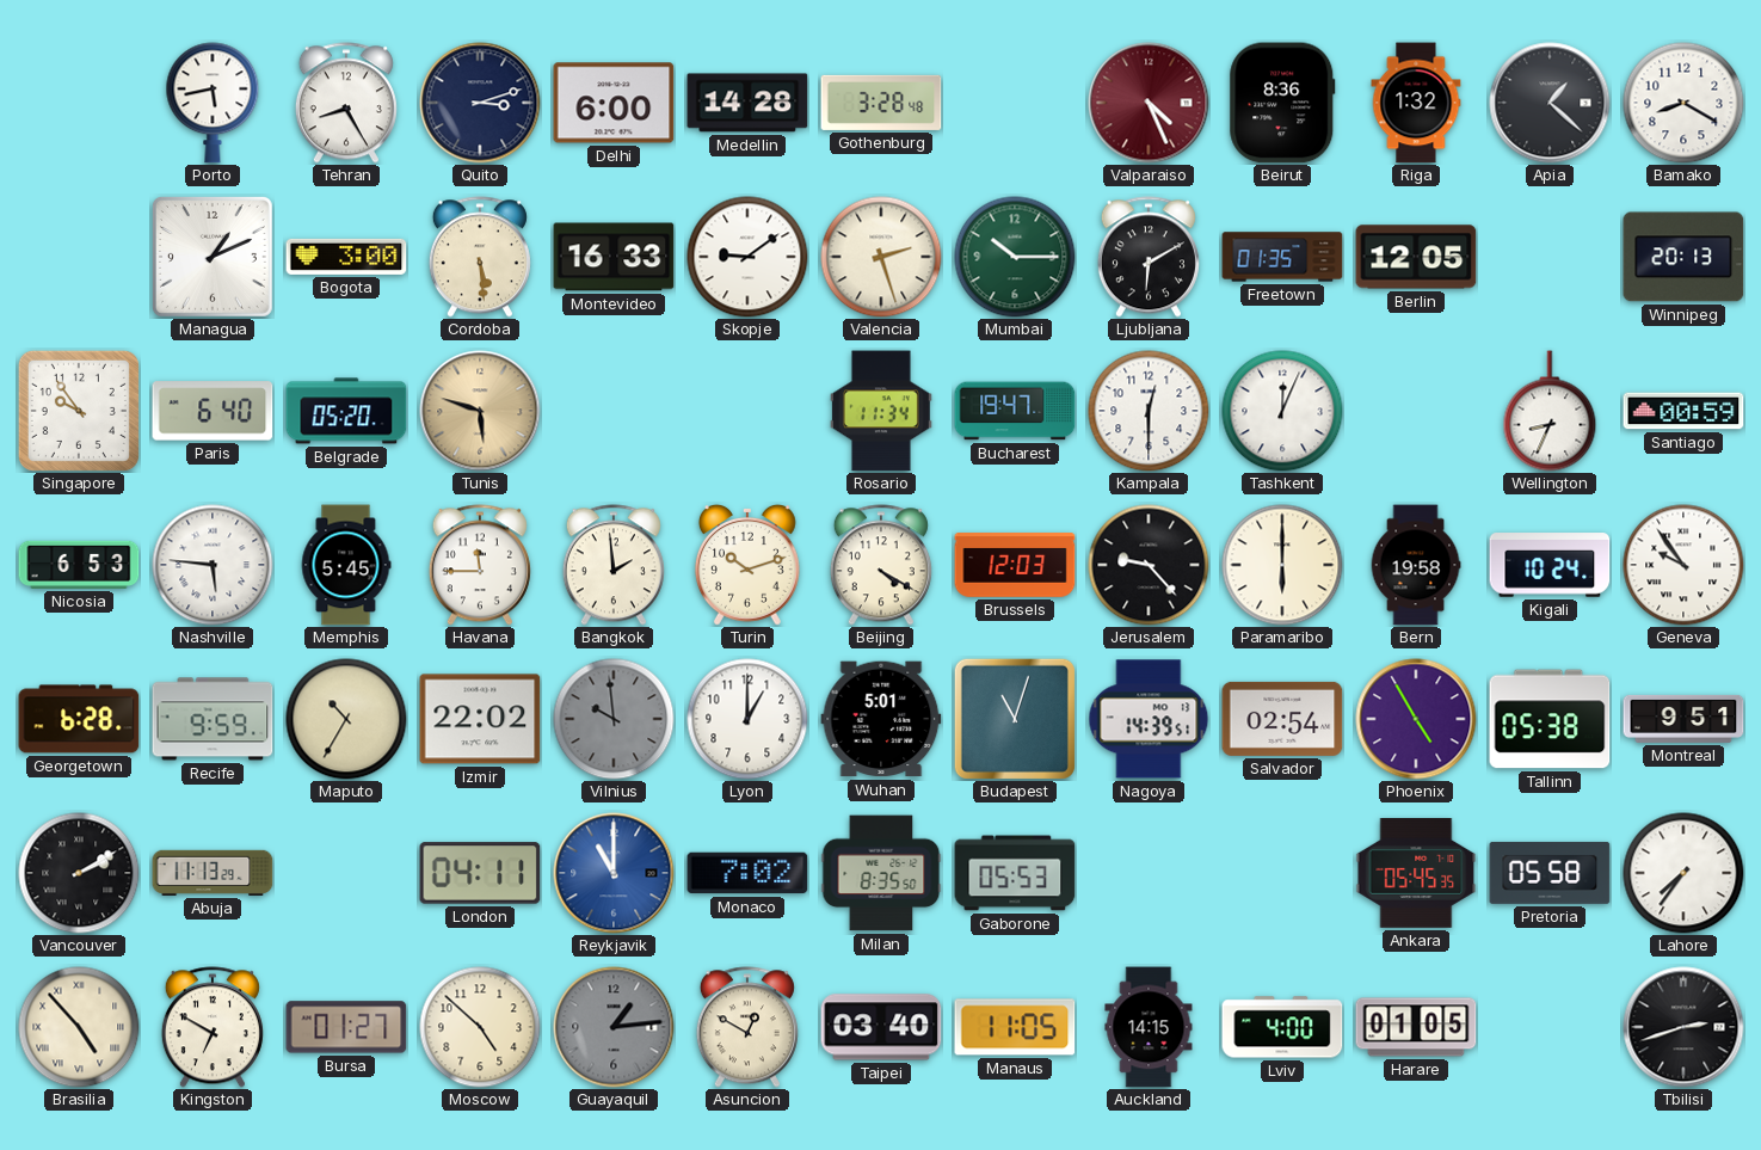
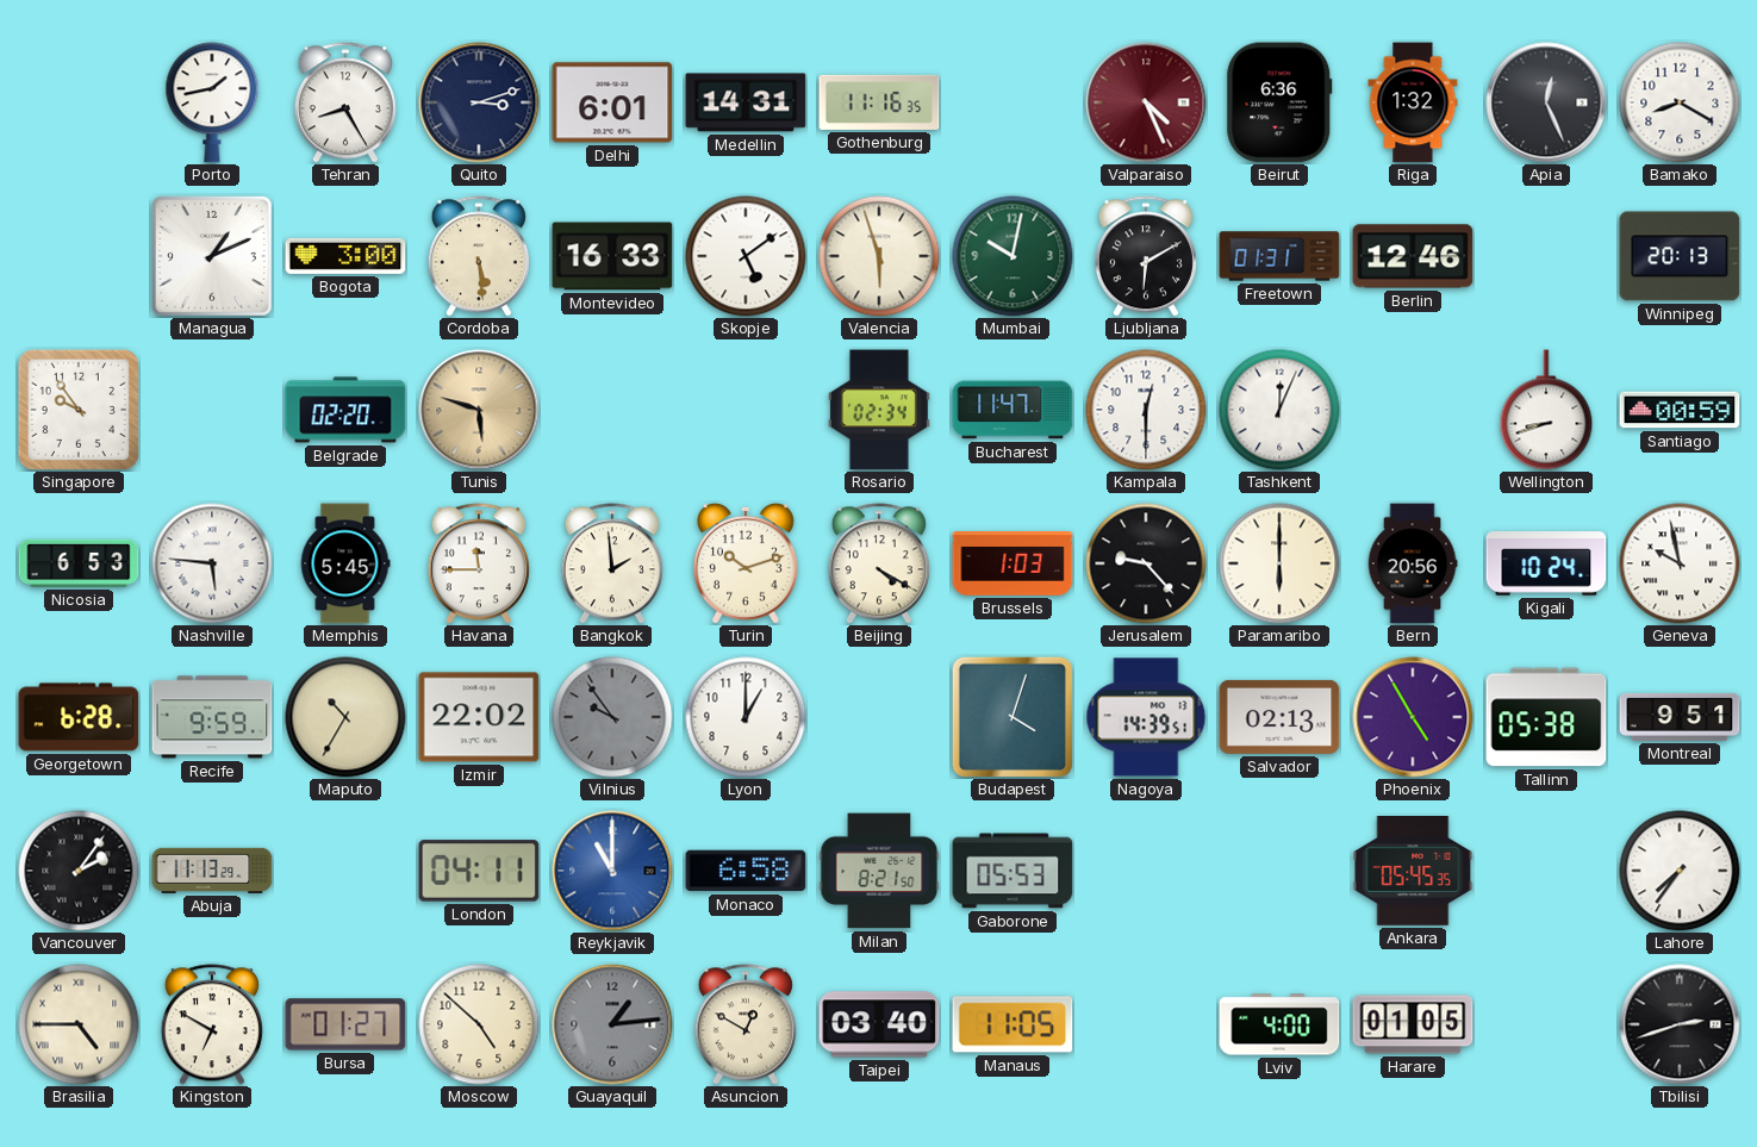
Porto: 5:43 -> 1:43 (212, 102)
Delhi: 6:00 -> 6:01 (612, 102)
Medellin: 14:28 -> 14:31 (746, 102)
Gothenburg: 3:28 -> 11:16 (879, 102)
Beirut: 8:36 -> 6:36 (1279, 102)
Apia: 1:22 -> 12:26 (1546, 102)
Skopje: 9:09 -> 5:09 (746, 256)
Valencia: 2:27 -> 5:57 (879, 256)
Mumbai: 10:15 -> 10:02 (1013, 256)
Freetown: 01:35 -> 01:31 (1279, 256)
Berlin: 12:05 -> 12:46 (1413, 256)
Paris: 6:40 -> none (213, 411)
Belgrade: 05:20 -> 02:20 (345, 410)
Rosario: 11:34 -> 02:34 (879, 410)
Bucharest: 19:47 -> 11:47 (1013, 410)
Wellington: 8:34 -> 8:42 (1546, 410)
Brussels: 12:03 -> 1:03 (1013, 563)
Bern: 19:58 -> 20:56 (1413, 563)
Geneva: 9:54 -> 9:58 (1680, 563)
Vilnius: 9:59 -> 9:54 (612, 717)
Wuhan: 5:01 -> none (881, 719)
Budapest: 11:03 -> 4:03 (1013, 717)
Salvador: 02:54 -> 02:13 (1279, 717)
Vancouver: 2:10 -> 2:06 (79, 871)
Monaco: 7:02 -> 6:58 (746, 871)
Milan: 8:35 -> 8:21 (879, 871)
Pretoria: 05:58 -> none (1550, 873)
Brasilia: 4:53 -> 4:45 (79, 1024)
Auckland: 14:15 -> none (1149, 1027)
